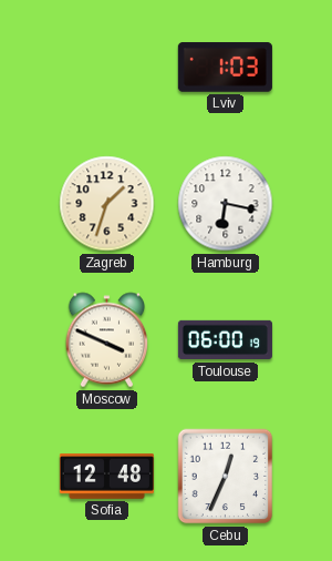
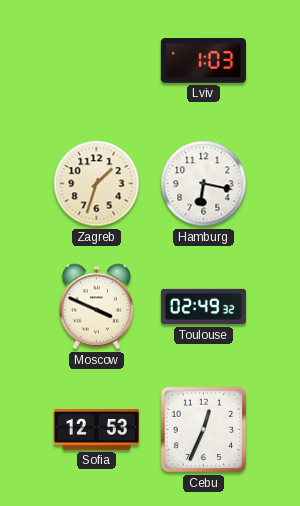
Toulouse: 06:00 -> 02:49 (203, 307)
Sofia: 12:48 -> 12:53 (96, 430)
